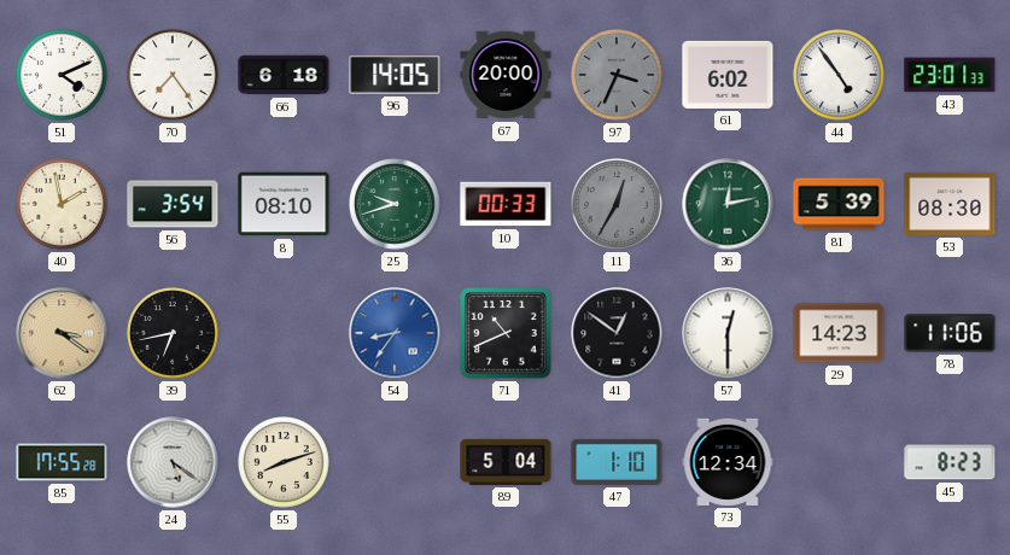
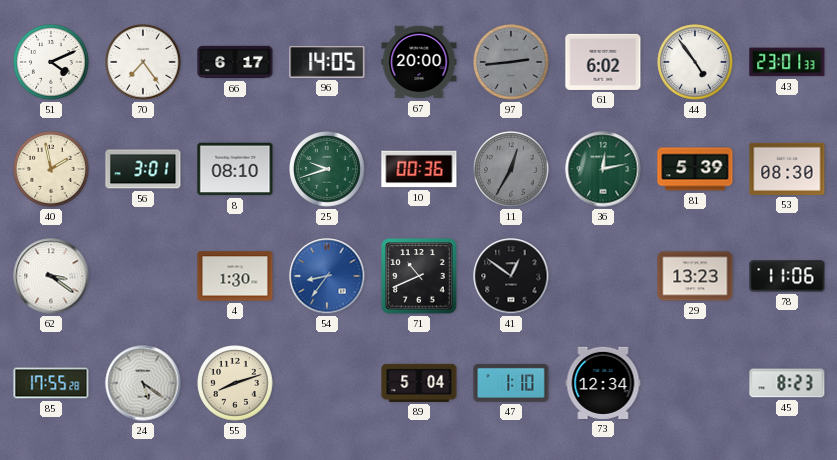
66: 6:18 -> 6:17 (235, 62)
97: 3:34 -> 2:44 (511, 62)
56: 3:54 -> 3:01 (143, 169)
10: 00:33 -> 00:36 (419, 169)
62 dial: champagne -> white (51, 276)
39: 6:43 -> none (173, 333)
4: none -> 1:30 (235, 276)
57: 12:30 -> none (728, 333)
29: 14:23 -> 13:23 (695, 276)
